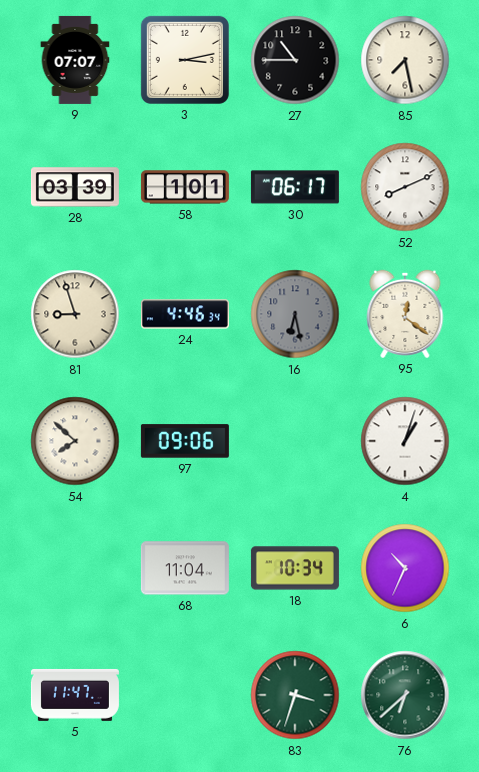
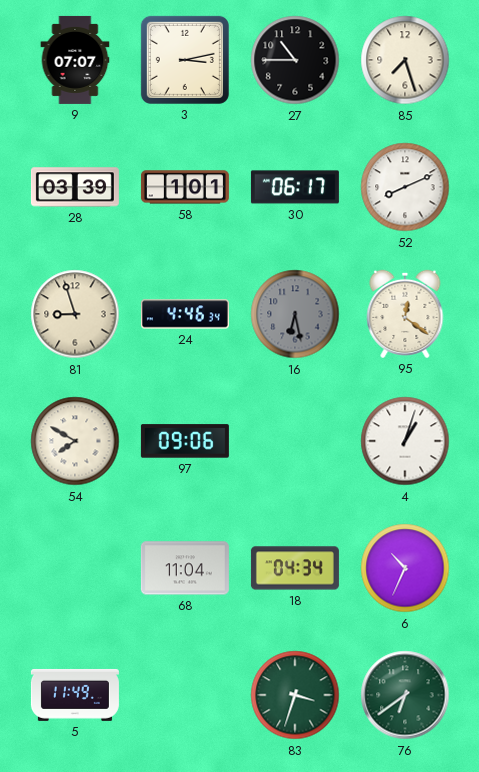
85: 7:28 -> 7:27 (405, 60)
54: 7:52 -> 7:50 (75, 441)
18: 10:34 -> 04:34 (295, 568)
5: 11:47 -> 11:49 (75, 695)
76: 6:38 -> 6:39 (405, 695)
